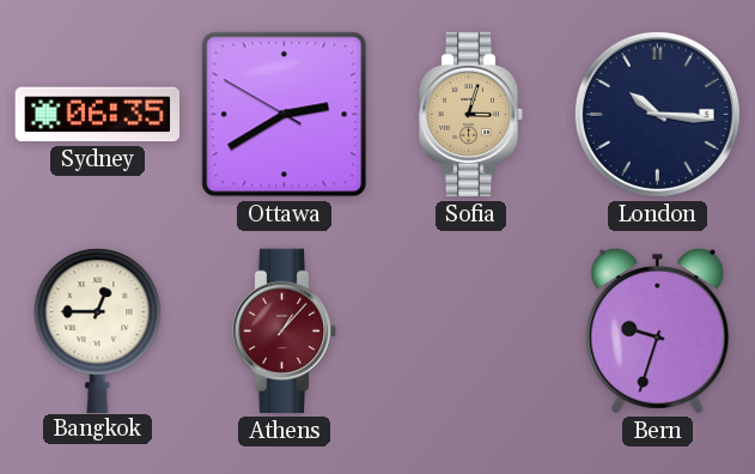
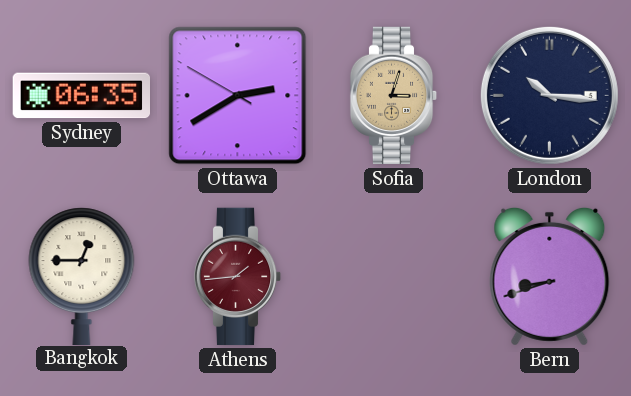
Athens: 1:07 -> 1:44 (238, 277)
Bern: 9:33 -> 8:42 (550, 276)
